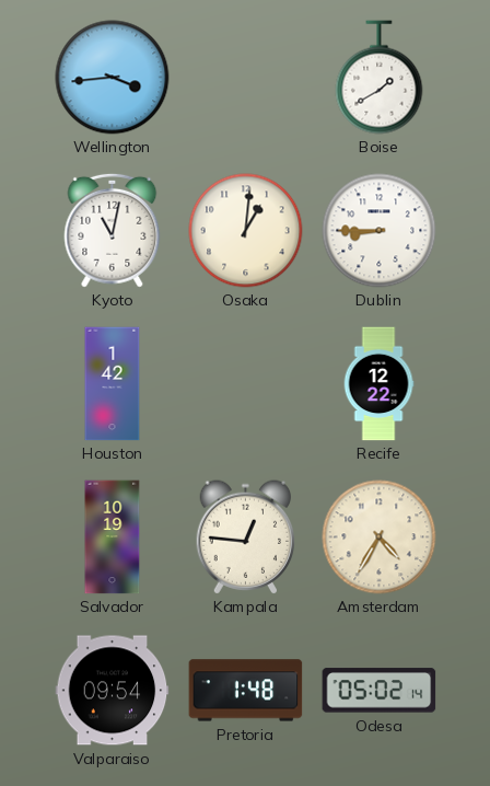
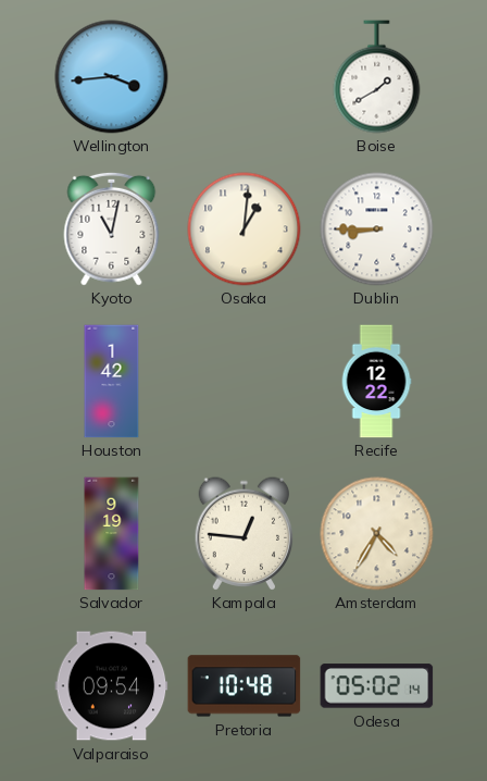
Salvador: 10:19 -> 9:19 (112, 534)
Pretoria: 1:48 -> 10:48 (245, 686)
